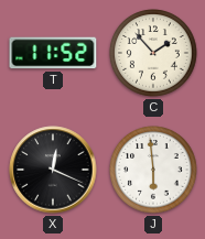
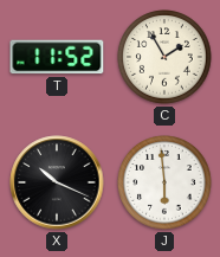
C: 1:53 -> 1:55 (164, 57)
X: 12:19 -> 10:19 (57, 182)
